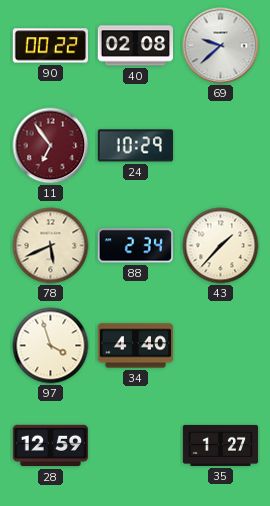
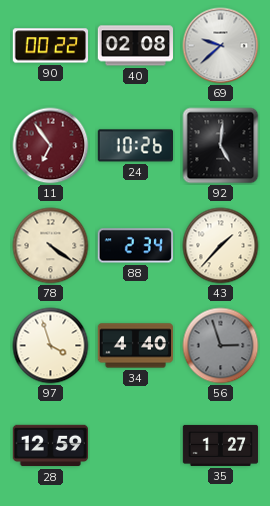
24: 10:29 -> 10:26 (135, 146)
92: none -> 5:01 (221, 146)
78: 5:41 -> 4:21 (51, 246)
56: none -> 2:57 (221, 346)
